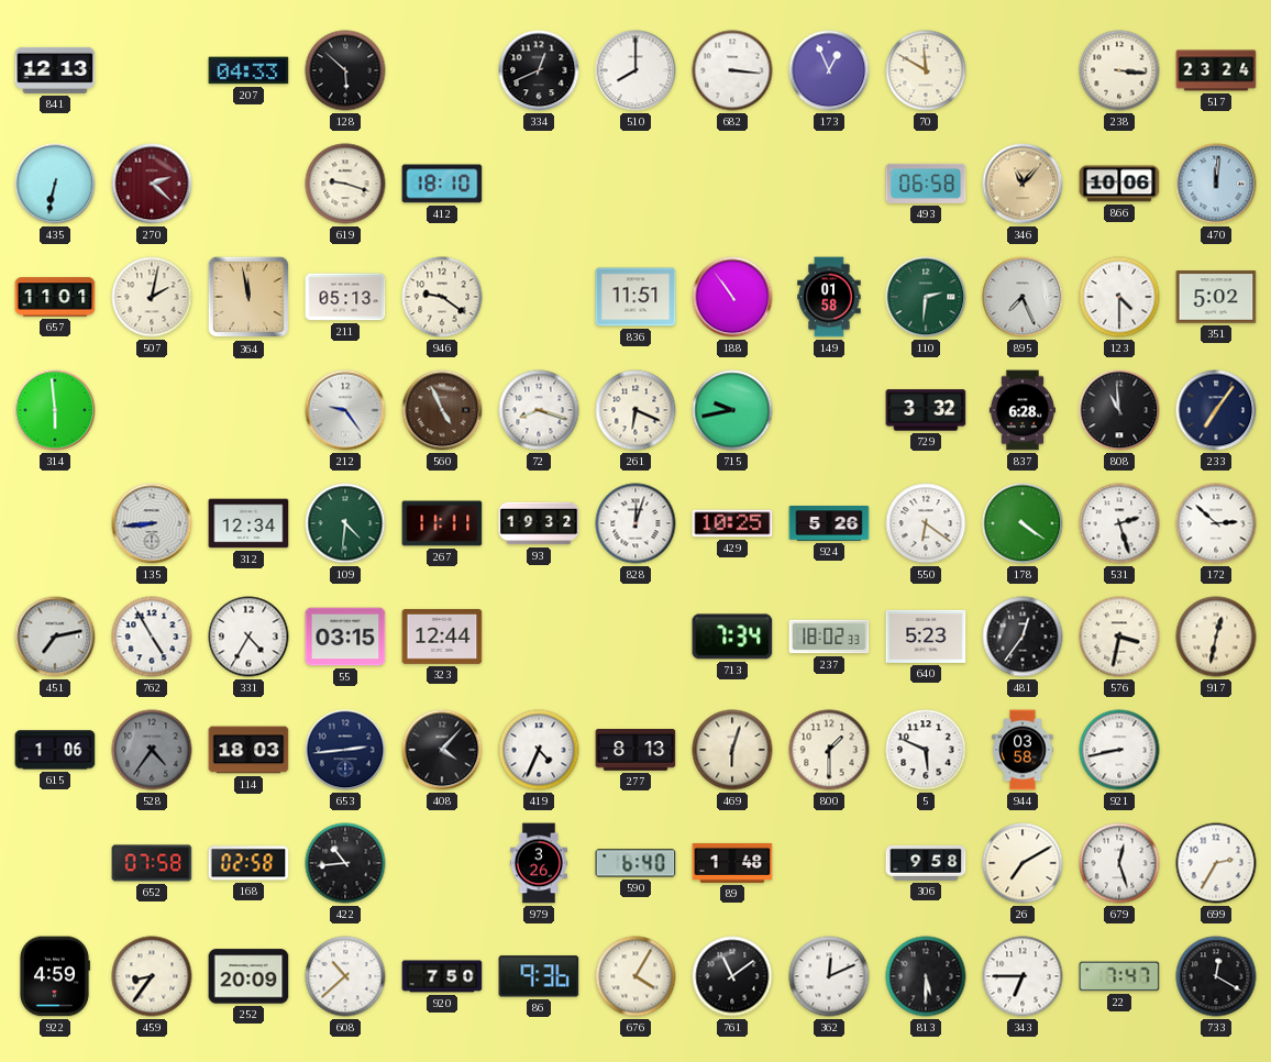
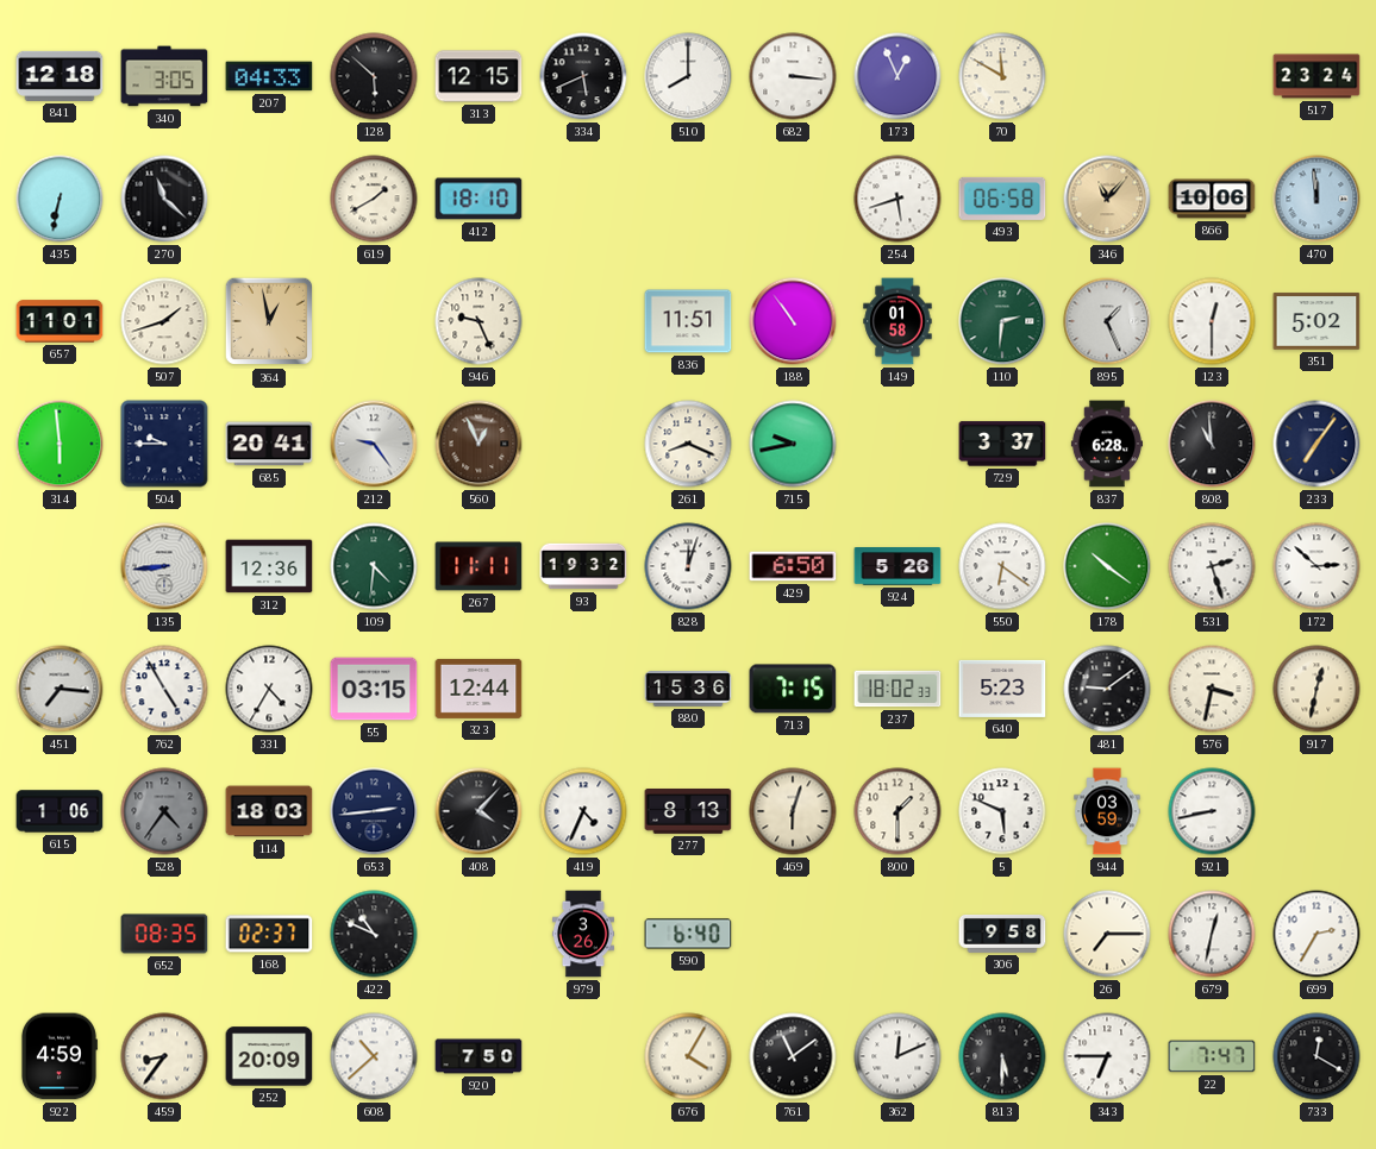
841: 12:13 -> 12:18 (60, 76)
340: none -> 3:05 (164, 76)
313: none -> 12:15 (479, 76)
334: 12:41 -> 5:41 (583, 76)
238: 3:16 -> none (1119, 70)
270: 2:22 -> 11:22 (164, 199)
270 dial: burgundy -> black (164, 199)
619: 9:18 -> 1:40 (374, 199)
254: none -> 5:42 (897, 199)
470: 12:01 -> 11:59 (1316, 199)
507: 2:02 -> 1:42 (164, 321)
364: 11:58 -> 12:58 (269, 321)
211: 05:13 -> none (345, 297)
946: 9:21 -> 9:26 (479, 321)
895: 7:26 -> 1:26 (1107, 321)
123: 4:30 -> 12:30 (1212, 321)
504: none -> 9:45 (164, 444)
685: none -> 20:41 (269, 444)
560: 4:56 -> 12:56 (479, 444)
72: 8:18 -> none (539, 410)
261: 6:19 -> 8:19 (688, 444)
729: 3:32 -> 3:37 (1002, 444)
312: 12:34 -> 12:36 (269, 566)
429: 10:25 -> 6:50 (793, 566)
178: 4:21 -> 10:21 (1107, 566)
451: 7:13 -> 7:16 (60, 689)
880: none -> 15:36 (688, 689)
713: 7:34 -> 7:15 (793, 689)
481: 12:36 -> 9:09 (1107, 689)
944: 03:58 -> 03:59 (1107, 811)
652: 07:58 -> 08:35 (164, 934)
168: 02:58 -> 02:37 (269, 934)
422: 10:44 -> 10:49 (374, 934)
89: 1:48 -> none (732, 863)
26: 7:10 -> 7:15 (1107, 934)
679: 12:27 -> 12:32 (1212, 934)
86: 9:36 -> none (539, 976)
